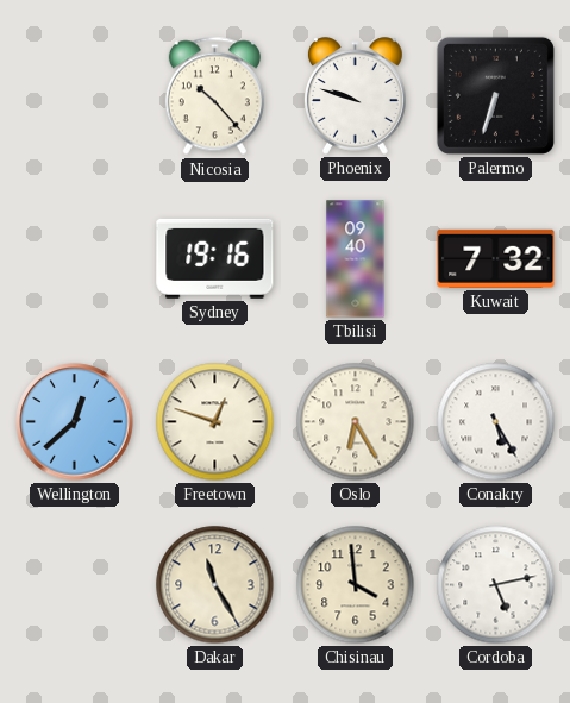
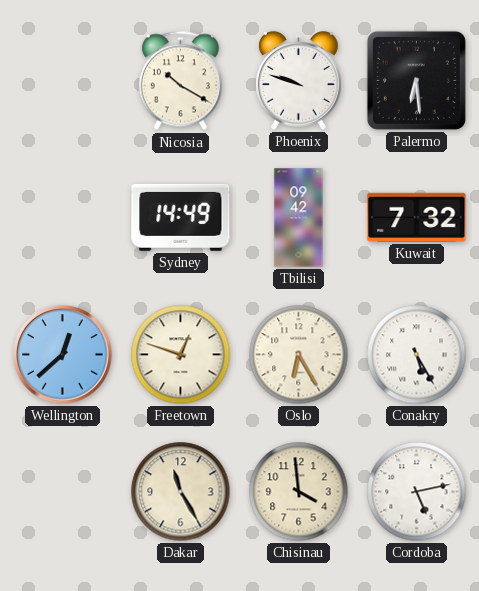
Nicosia: 10:23 -> 10:20 (180, 81)
Palermo: 6:33 -> 6:29 (416, 80)
Sydney: 19:16 -> 14:49 (181, 217)
Tbilisi: 09:40 -> 09:42 (299, 218)
